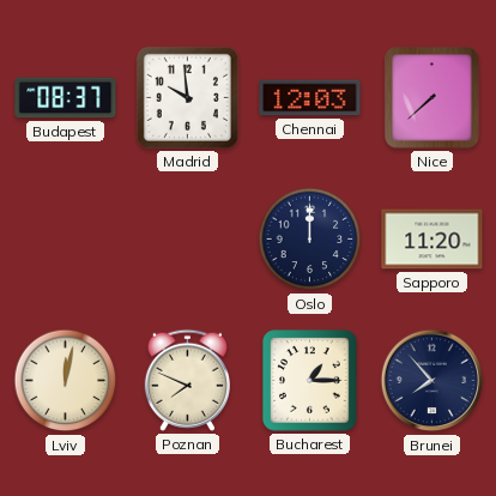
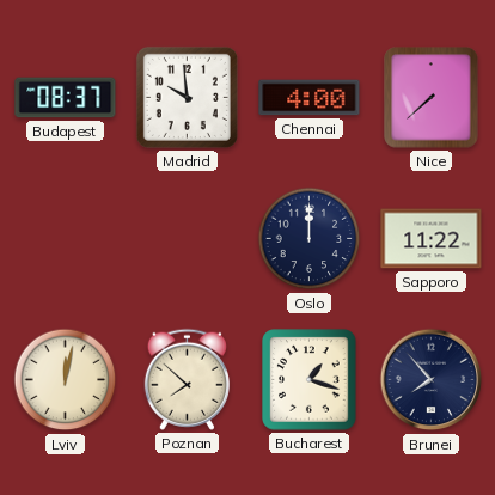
Chennai: 12:03 -> 4:00 (310, 98)
Sapporo: 11:20 -> 11:22 (432, 239)
Poznan: 7:49 -> 7:52 (187, 379)
Bucharest: 1:15 -> 1:18 (310, 380)
